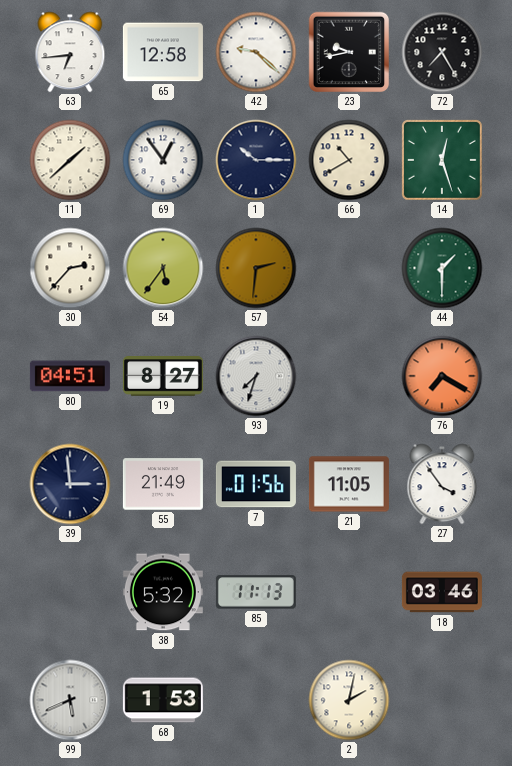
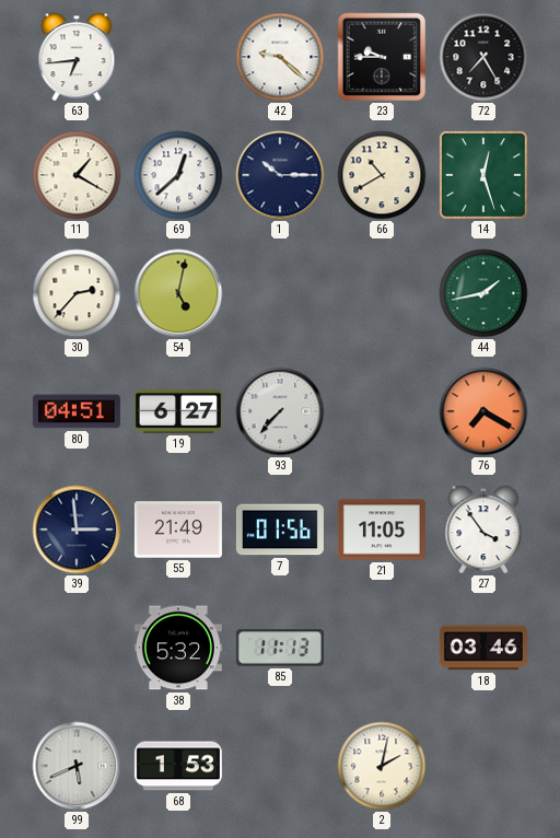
65: 12:58 -> none (163, 52)
23: 9:43 -> 9:45 (382, 57)
11: 1:38 -> 1:20 (77, 175)
69: 12:54 -> 12:38 (178, 175)
54: 5:36 -> 5:02 (178, 293)
57: 2:31 -> none (256, 268)
44: 1:30 -> 1:43 (483, 293)
19: 8:27 -> 6:27 (178, 412)
93: 7:33 -> 7:37 (280, 411)
